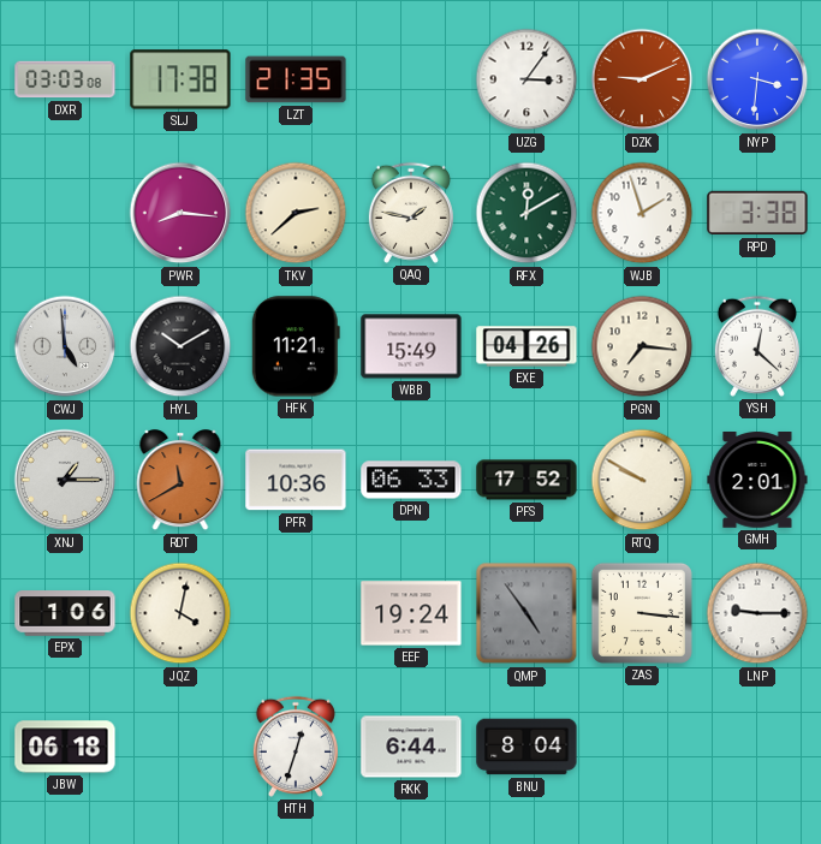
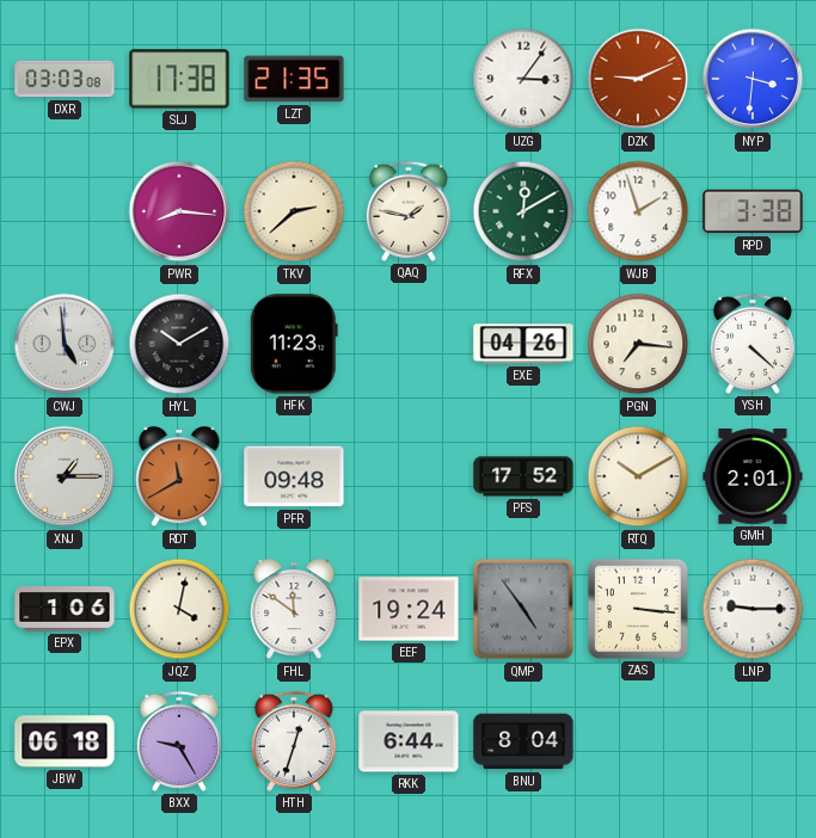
HFK: 11:21 -> 11:23 (294, 344)
WBB: 15:49 -> none (411, 346)
YSH: 12:22 -> 4:22 (753, 344)
PFR: 10:36 -> 09:48 (294, 476)
DPN: 06:33 -> none (411, 480)
RTQ: 9:50 -> 10:10 (638, 476)
FHL: none -> 11:51 (294, 610)
BXX: none -> 9:25 (179, 741)
